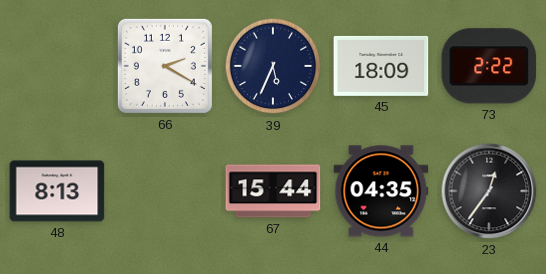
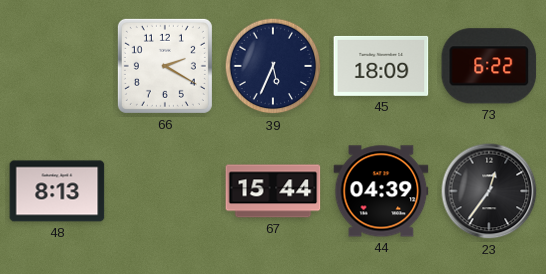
73: 2:22 -> 6:22 (489, 66)
44: 04:35 -> 04:39 (381, 191)
